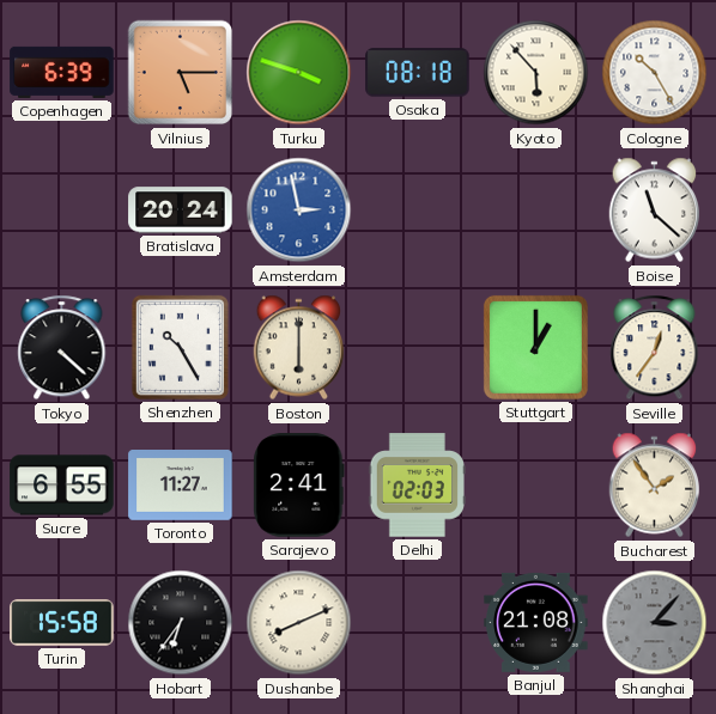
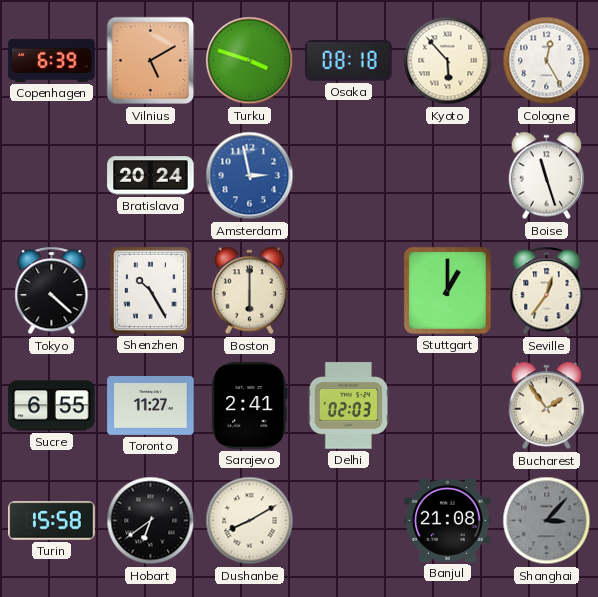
Vilnius: 5:15 -> 5:10 (151, 61)
Cologne: 10:25 -> 12:25 (547, 61)
Boise: 11:22 -> 11:27 (547, 176)
Hobart: 6:36 -> 6:39 (151, 521)
Dushanbe: 8:11 -> 8:10 (250, 521)
